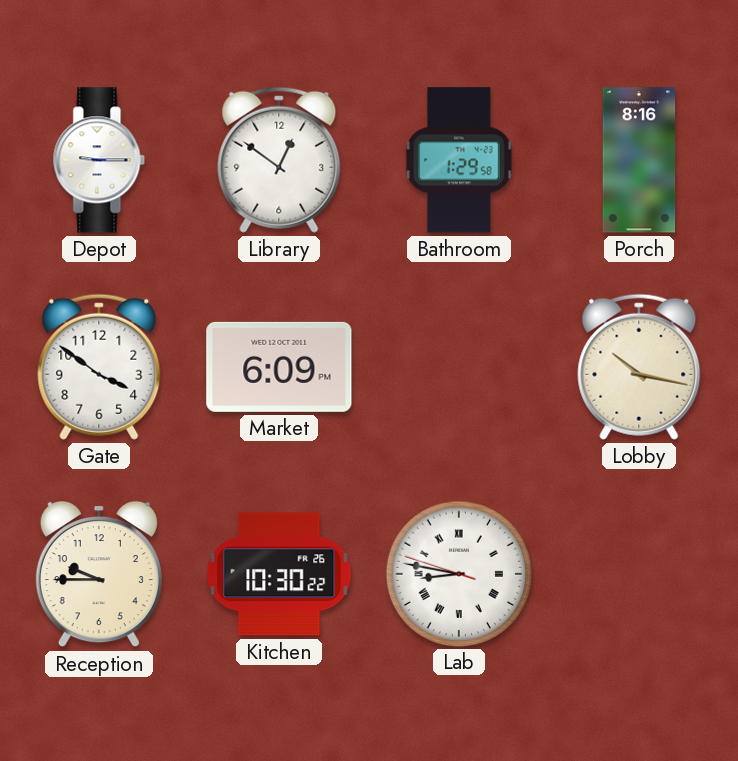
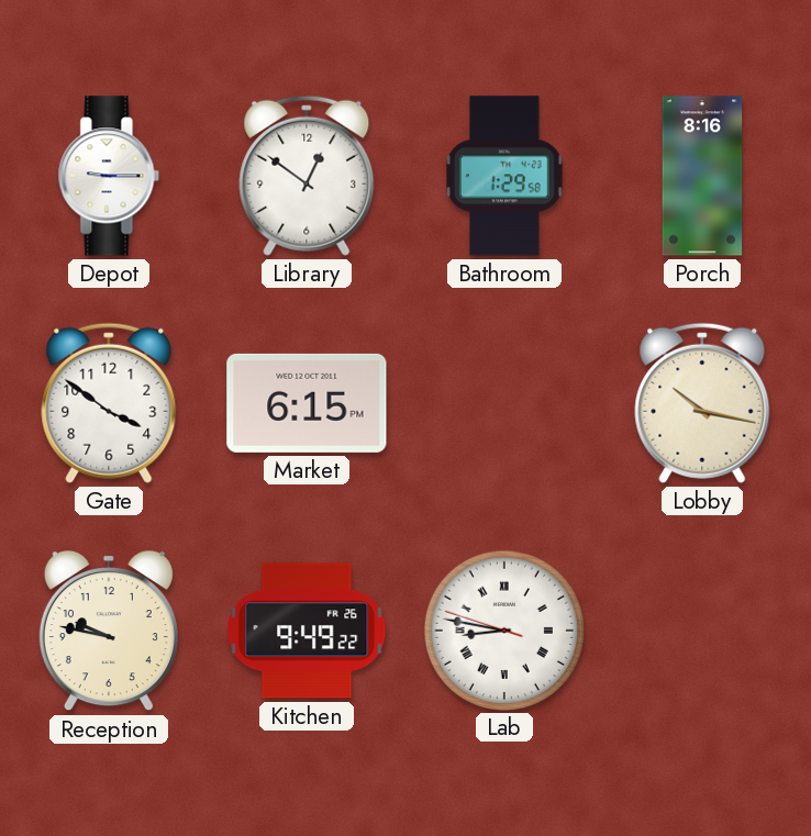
Market: 6:09 -> 6:15 (307, 403)
Reception: 9:45 -> 9:47 (109, 631)
Kitchen: 10:30 -> 9:49 (307, 631)
